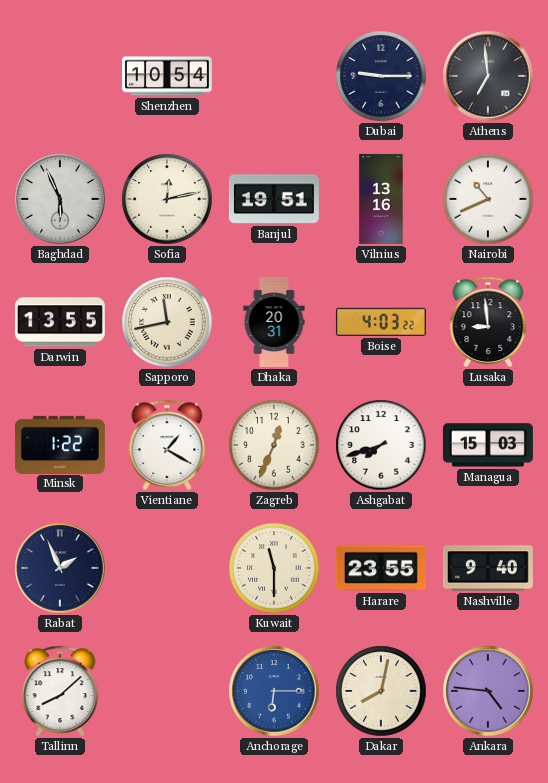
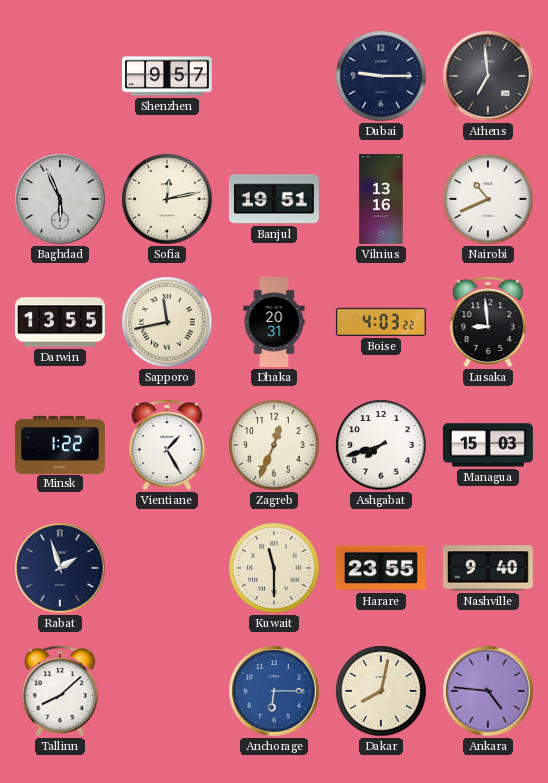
Shenzhen: 10:54 -> 9:57 (167, 76)
Vientiane: 1:20 -> 1:25 (167, 445)
Rabat: 1:56 -> 1:57 (60, 568)
